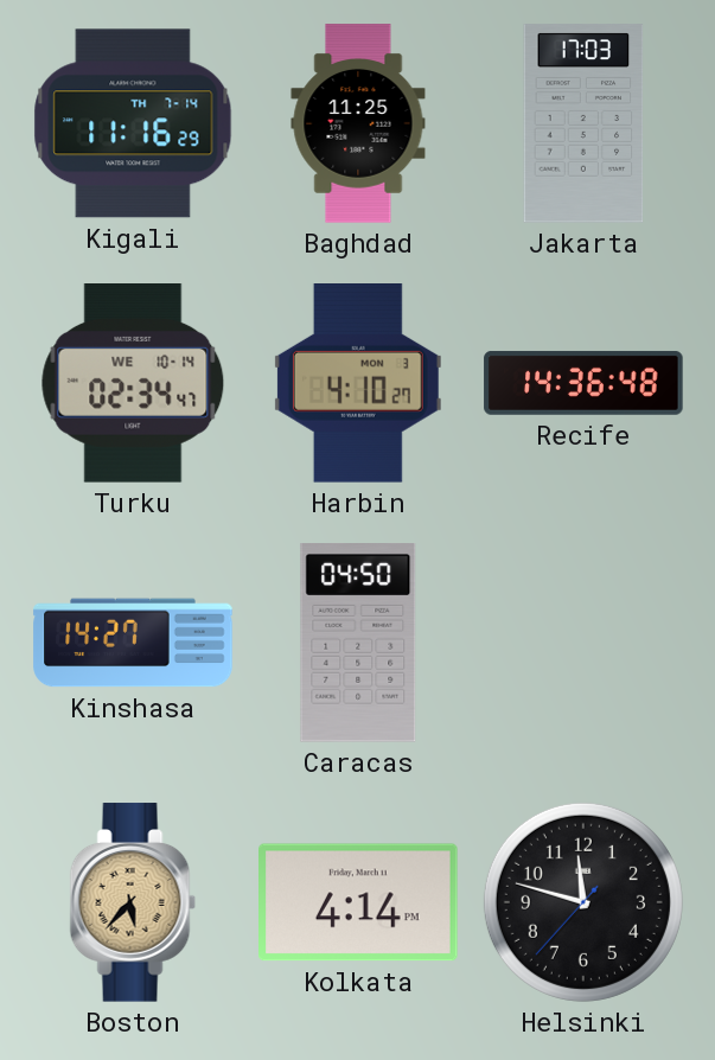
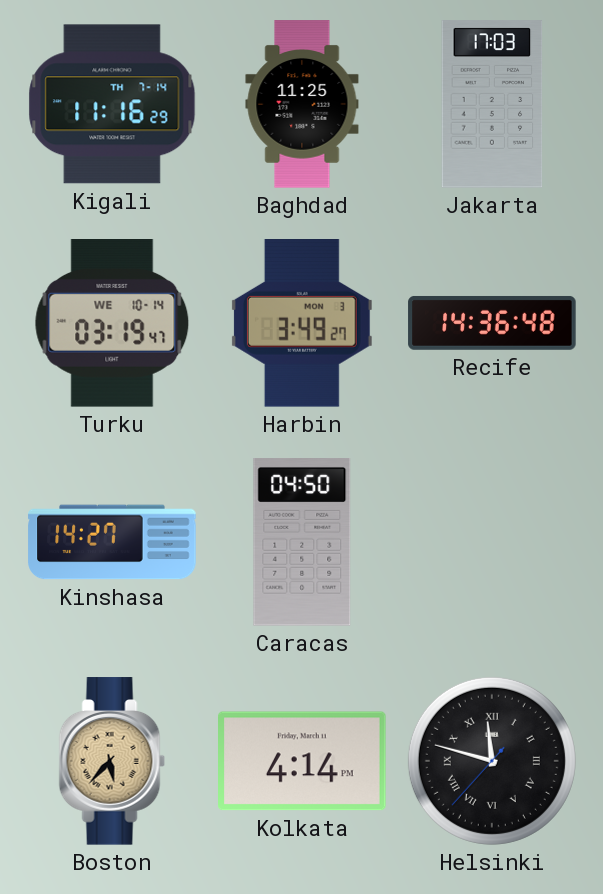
Turku: 02:34 -> 03:19 (112, 324)
Harbin: 4:10 -> 3:49 (302, 324)
Helsinki numerals: Arabic -> Roman (492, 761)
